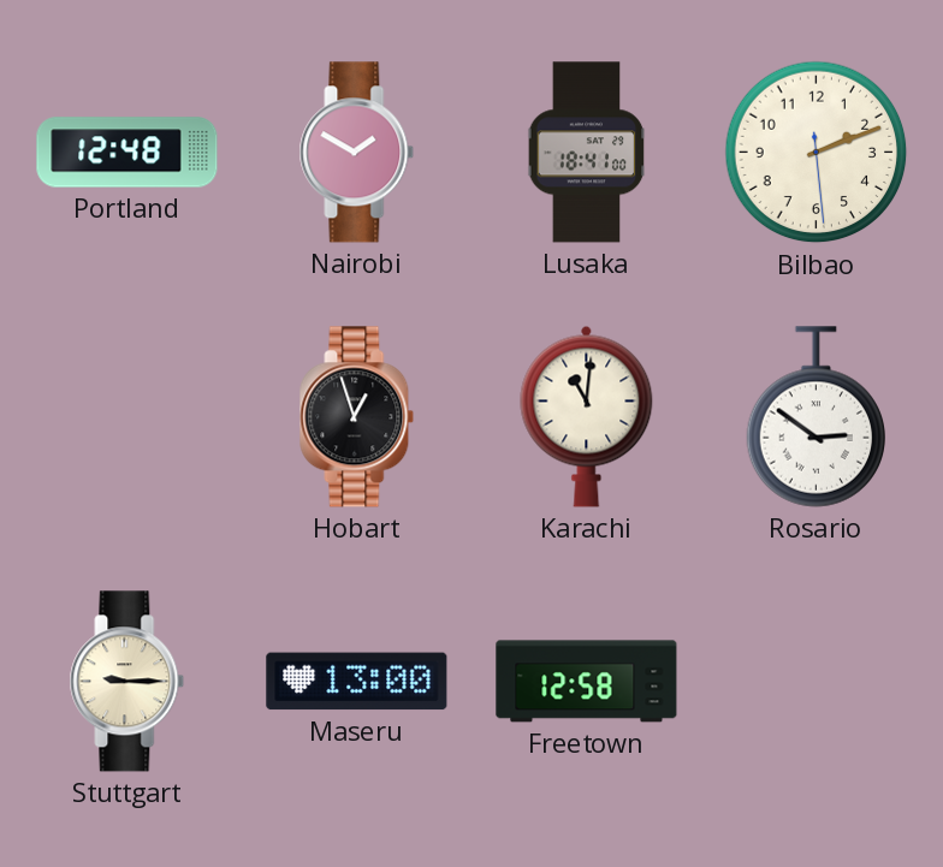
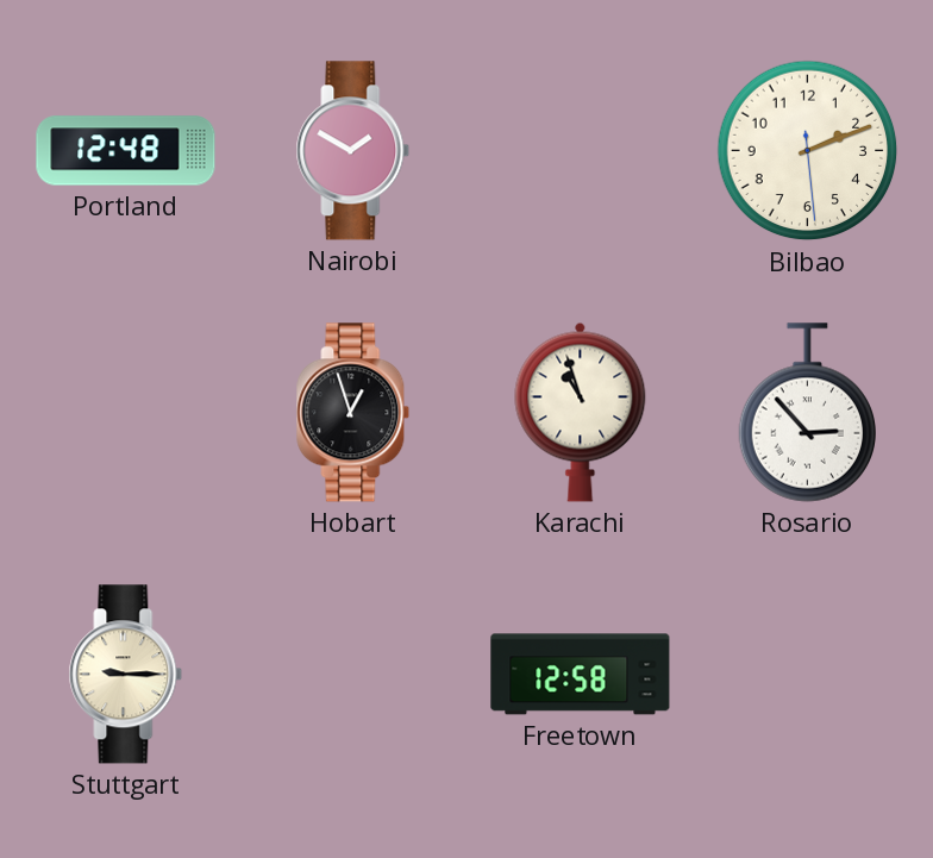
Lusaka: 18:41 -> none (587, 153)
Karachi: 11:01 -> 10:57 (581, 412)
Rosario: 2:51 -> 2:53 (807, 413)
Maseru: 13:00 -> none (357, 682)
